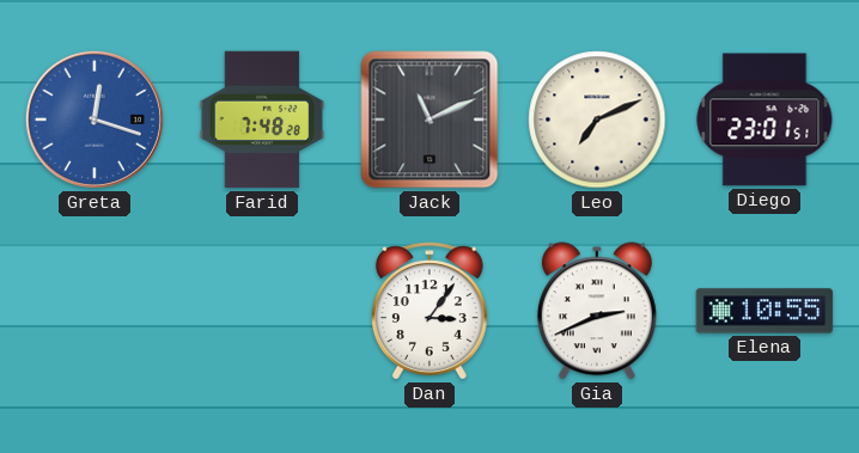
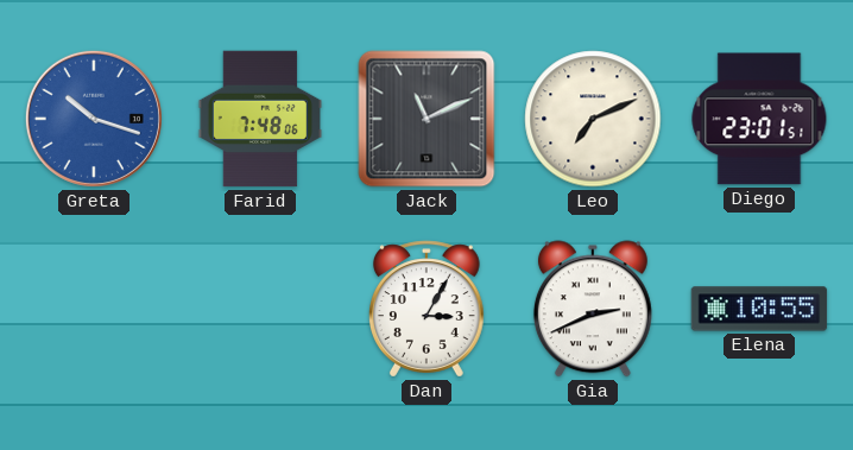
Greta: 12:18 -> 10:18 (94, 119)
Farid: 7:48:28 -> 7:48:06 (260, 119)
Dan: 3:06 -> 3:05 (426, 309)
